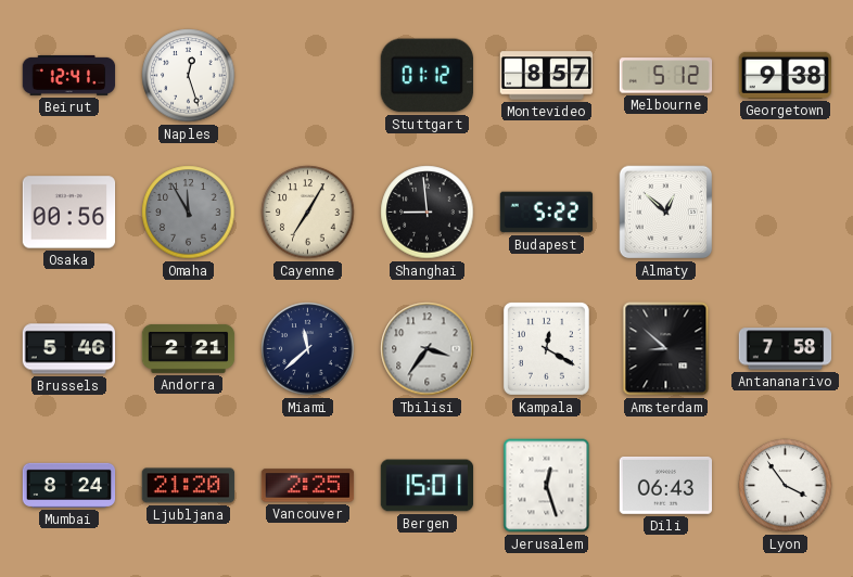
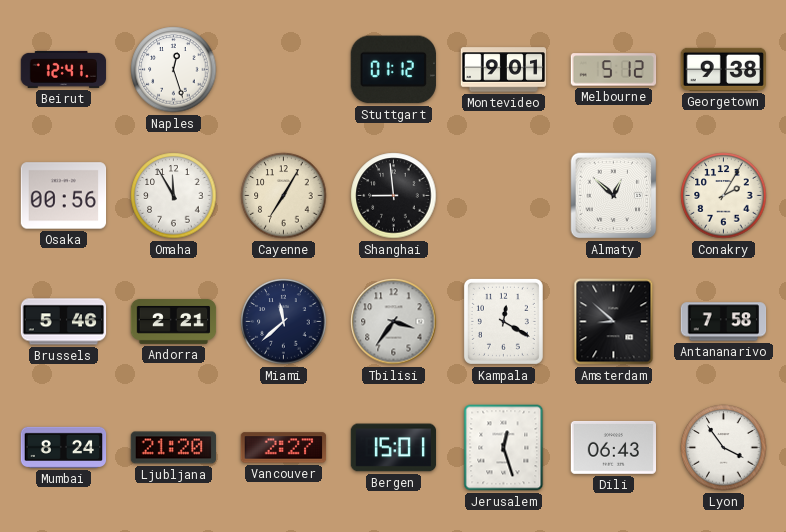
Montevideo: 8:57 -> 9:01 (504, 70)
Omaha dial: grey -> white (174, 196)
Budapest: 5:22 -> none (547, 213)
Conakry: none -> 2:05 (724, 196)
Vancouver: 2:25 -> 2:27 (284, 448)
